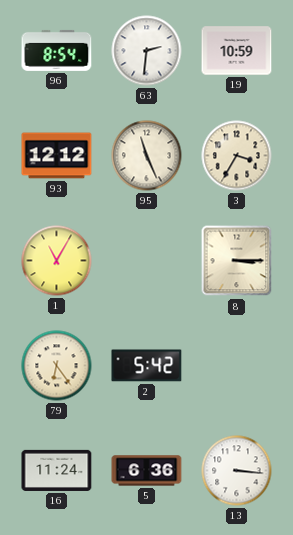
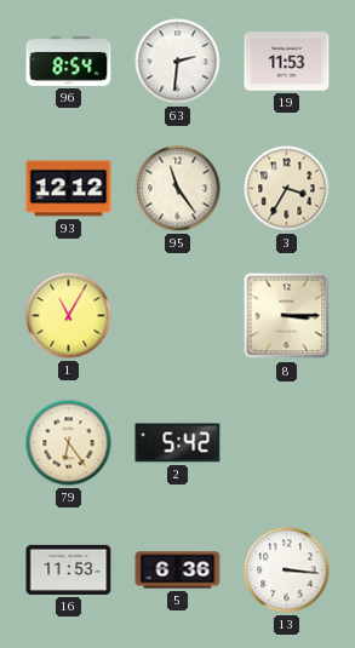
19: 10:59 -> 11:53 (287, 62)
95: 11:26 -> 11:24 (178, 189)
16: 11:24 -> 11:53 (69, 569)
